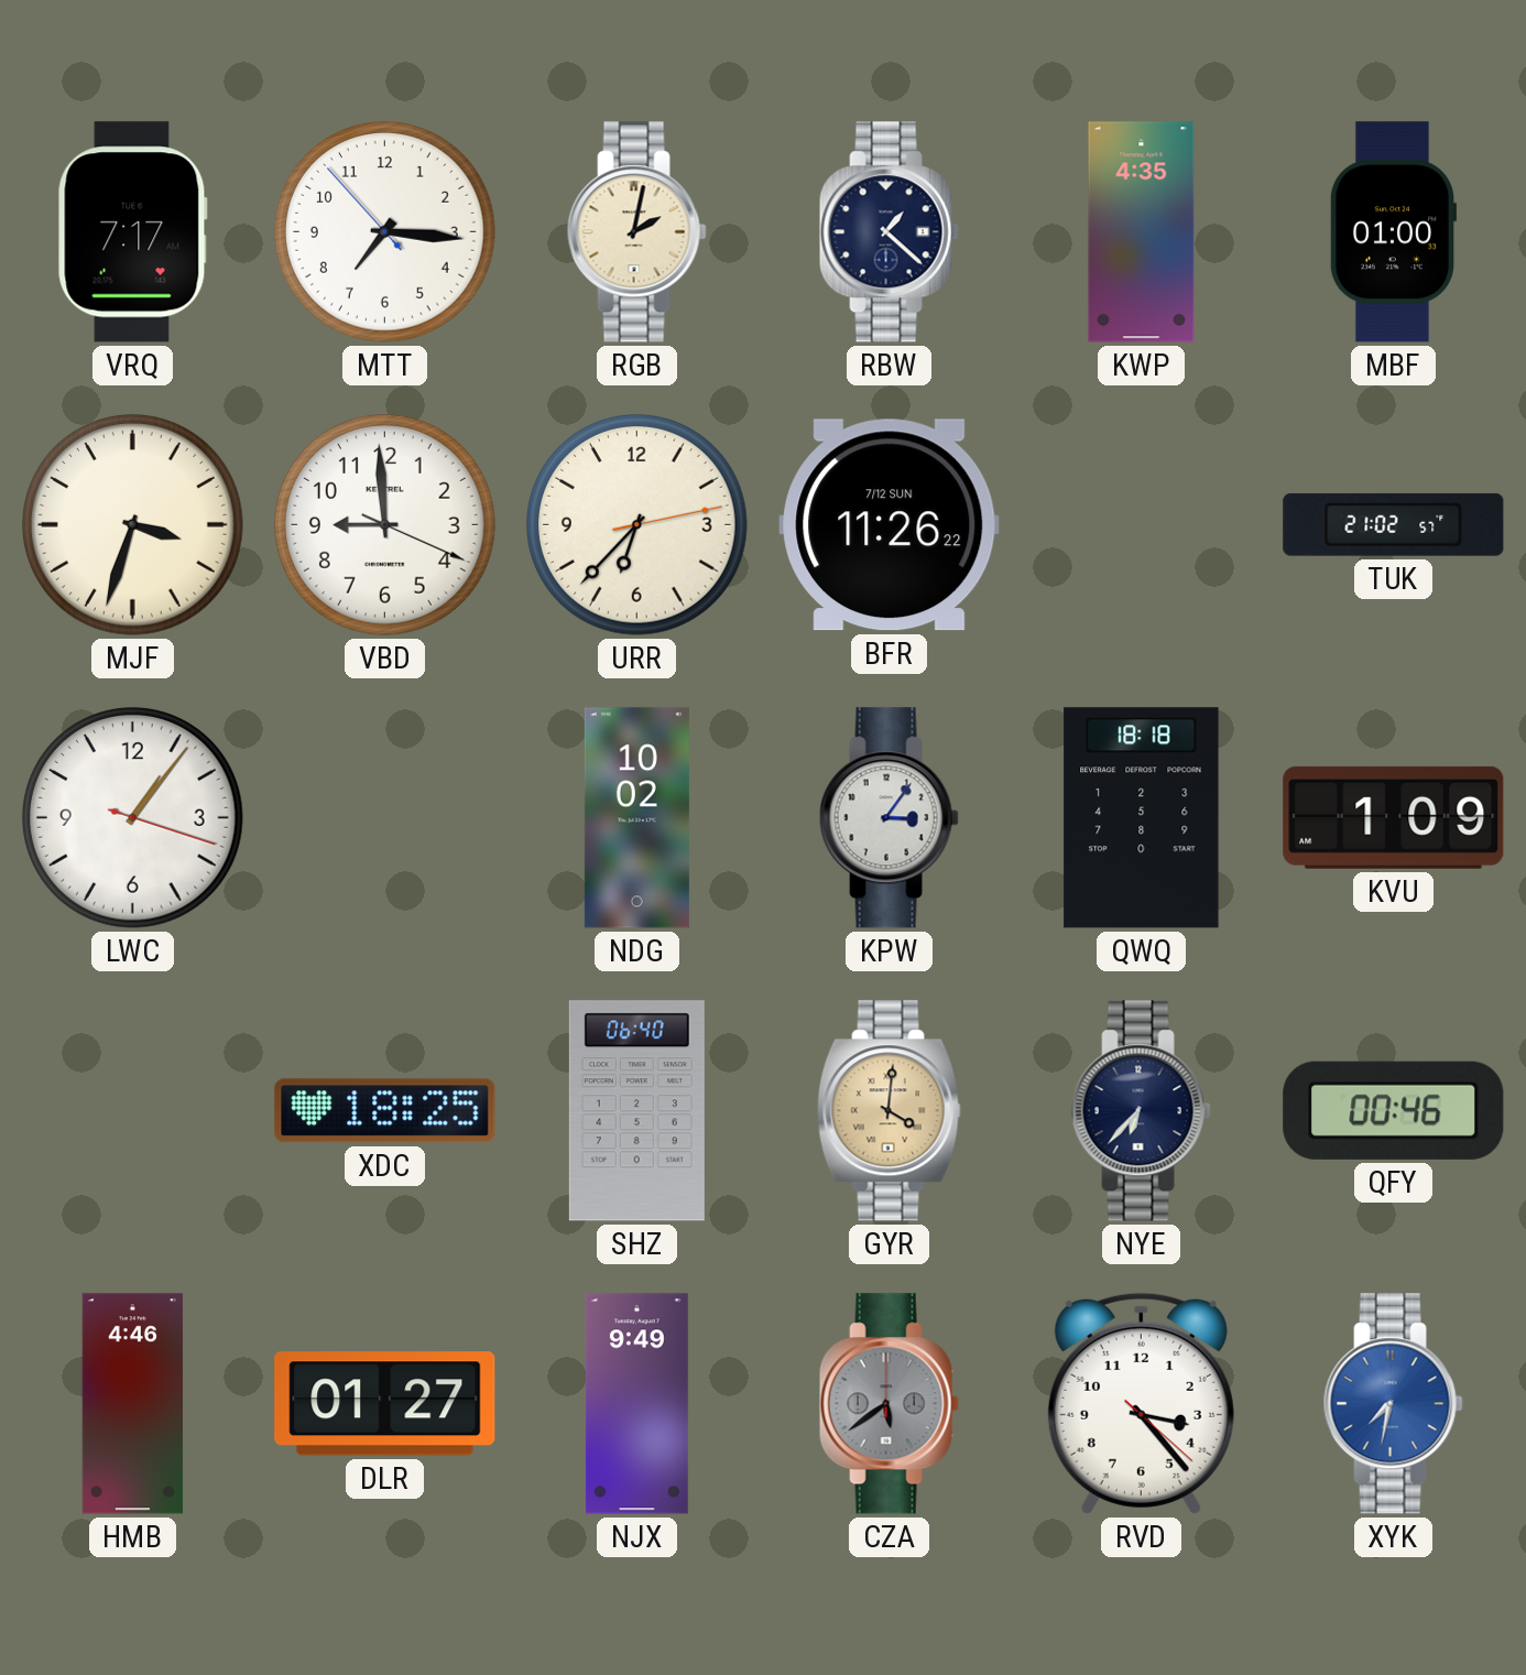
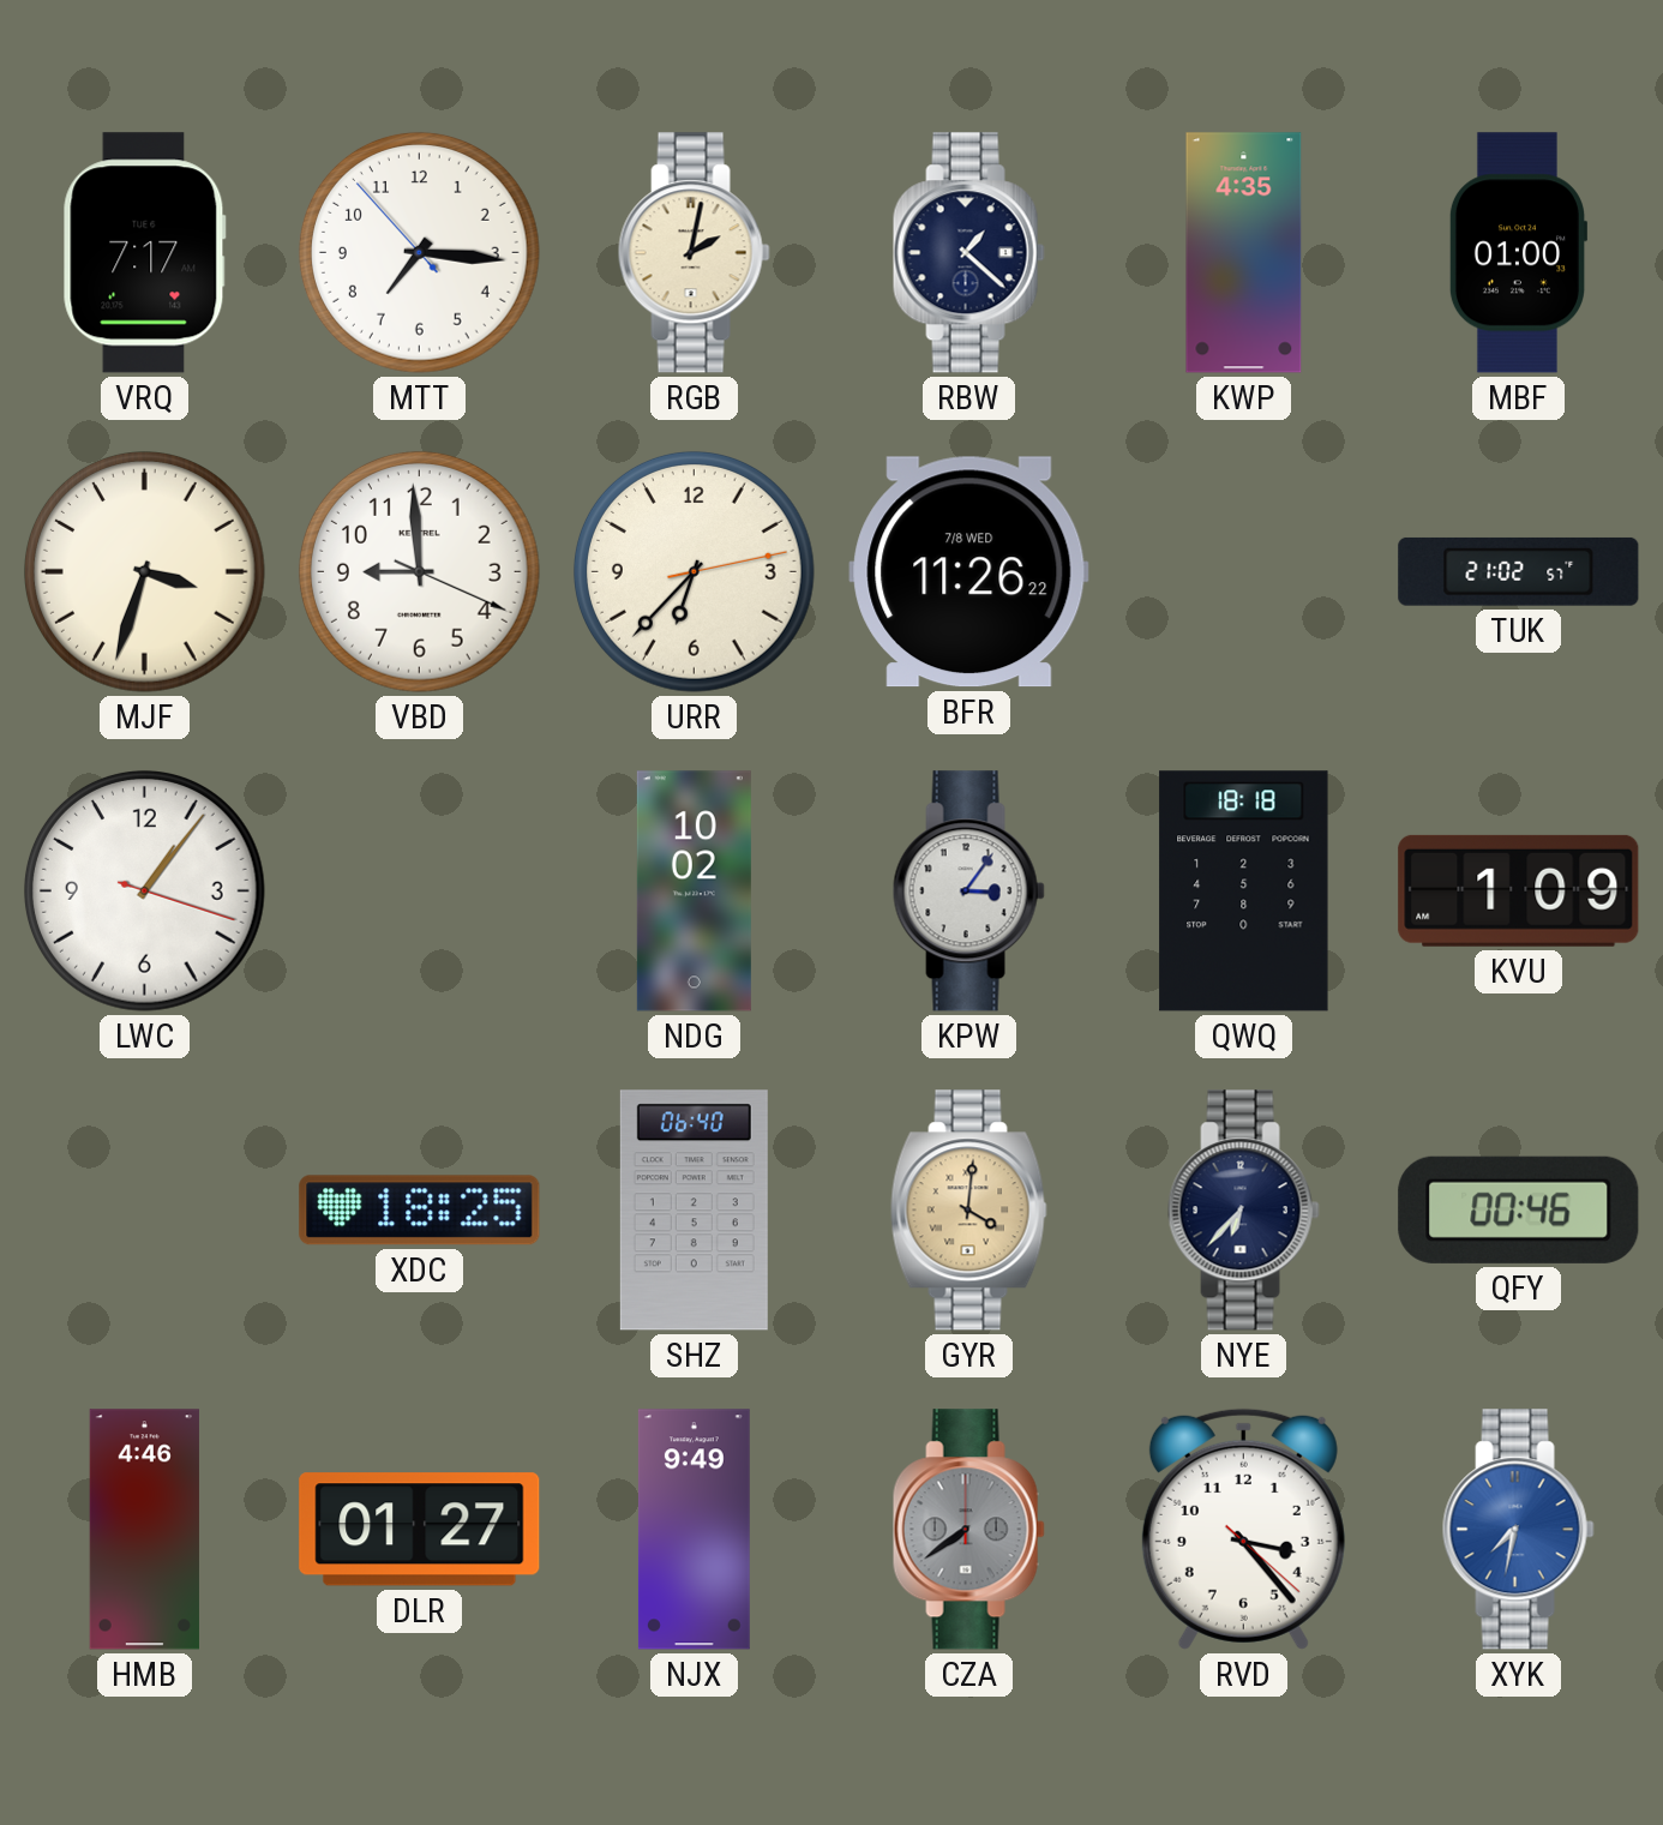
BFR date: 7/12 SUN -> 7/8 WED (969, 572)
CZA: 5:39 -> 7:39 (968, 1530)
